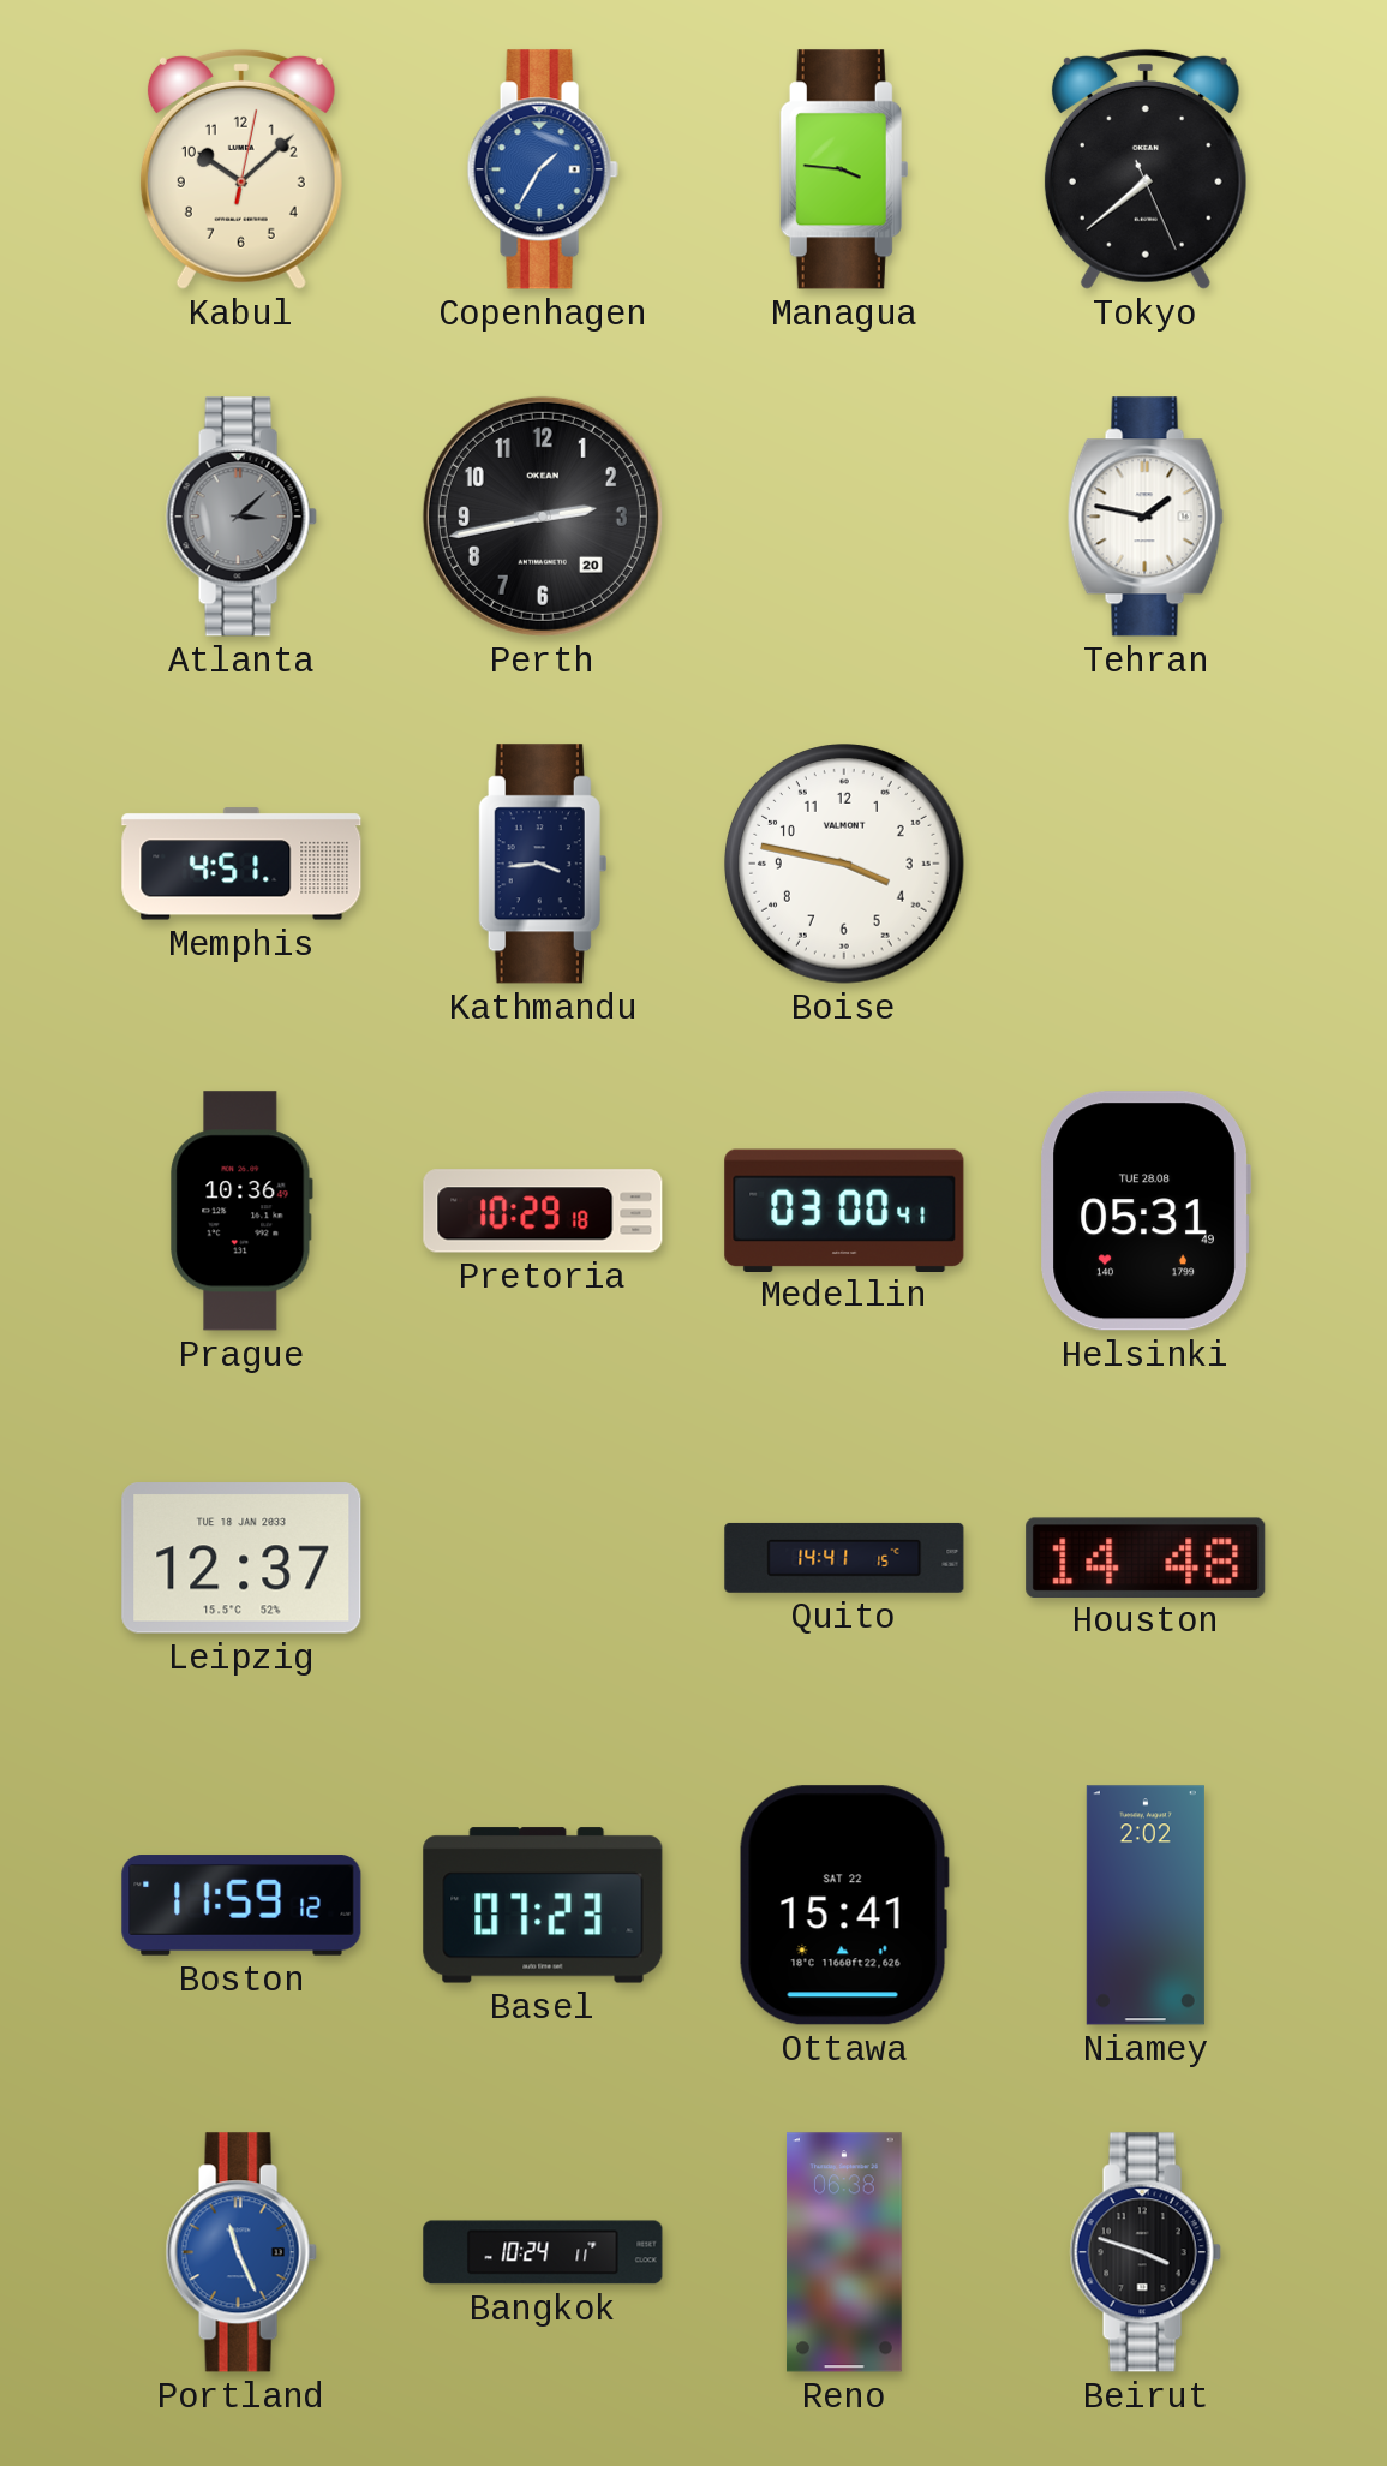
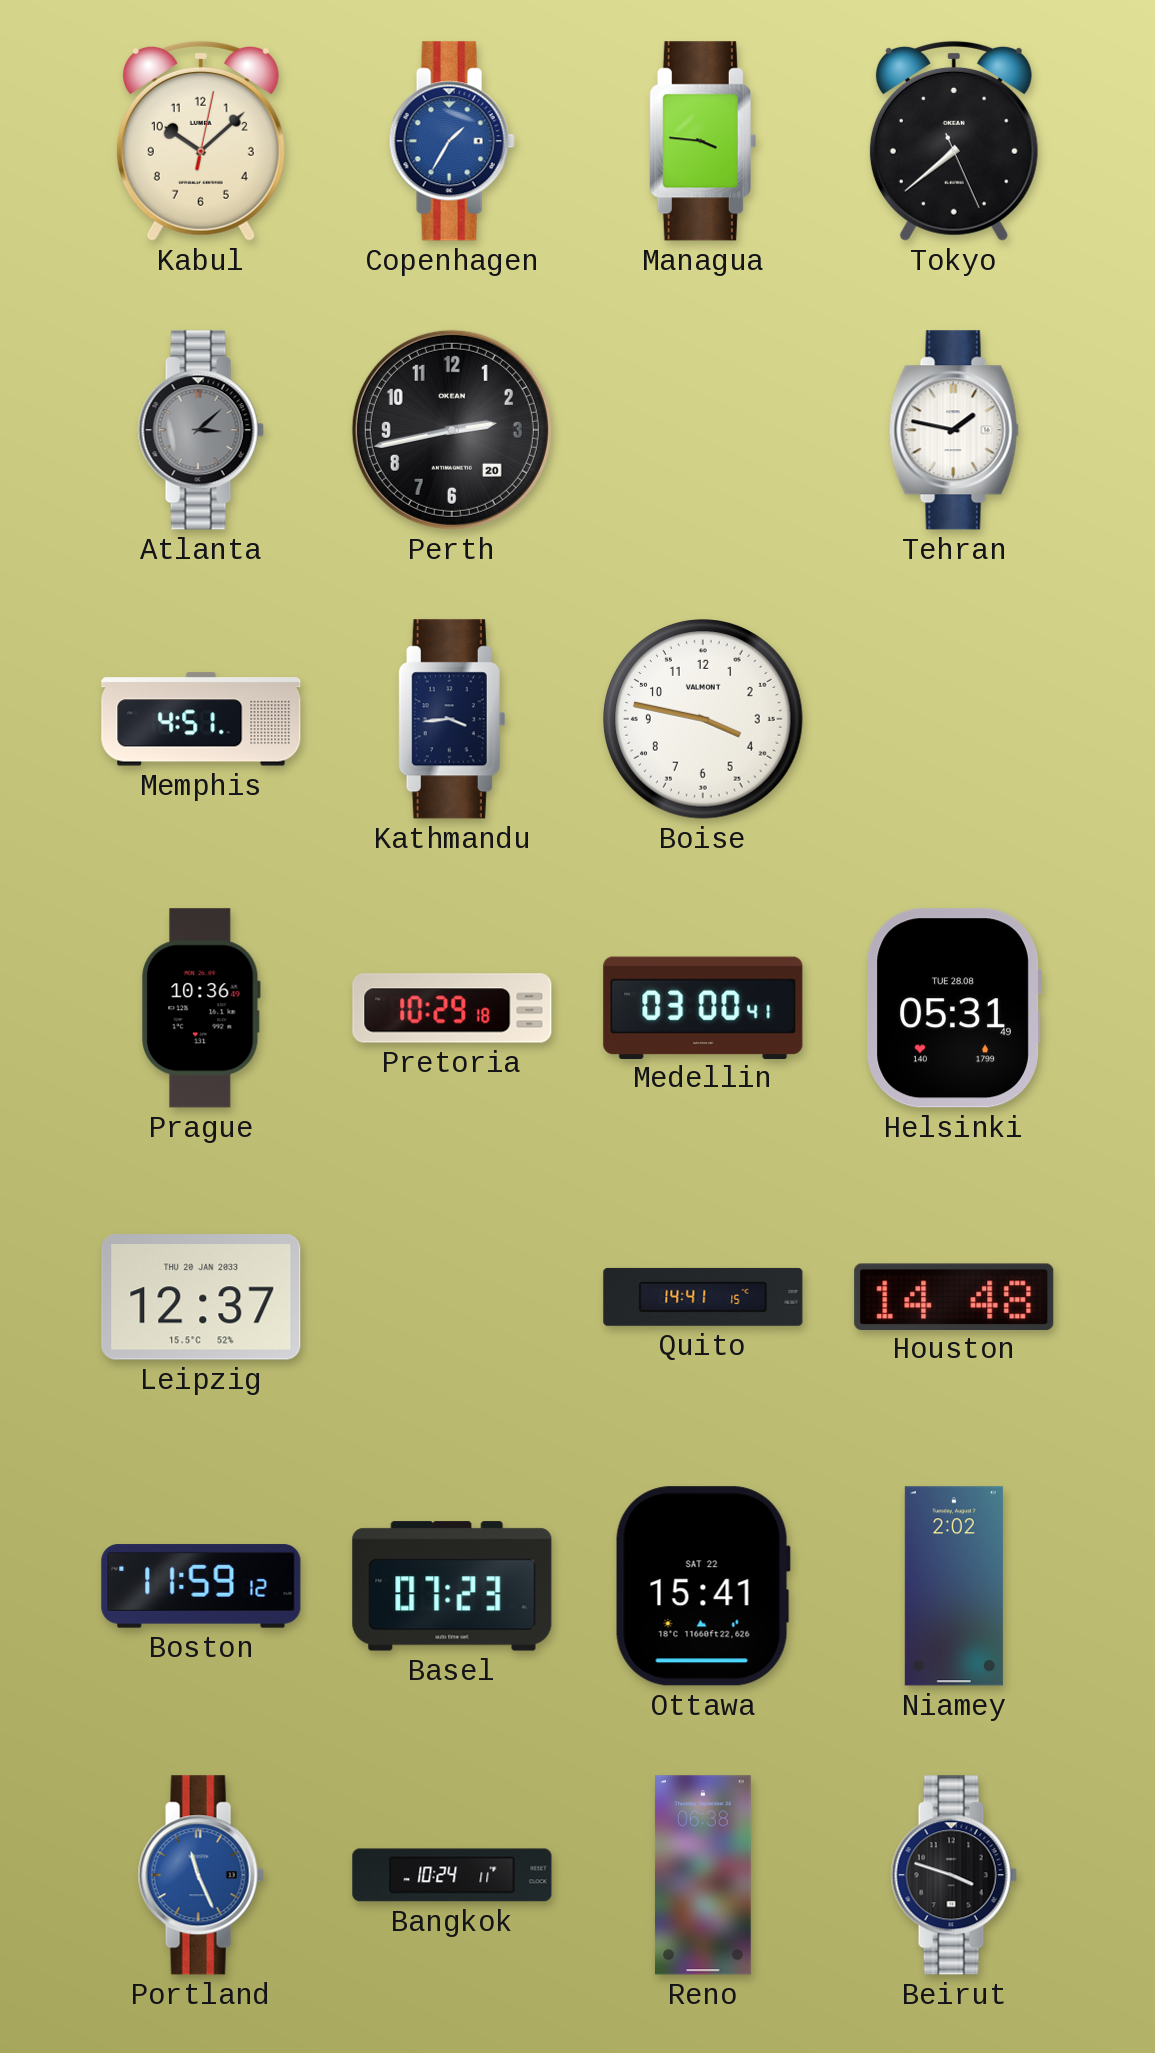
Leipzig date: TUE 18 JAN 2033 -> THU 20 JAN 2033 (201, 1297)
